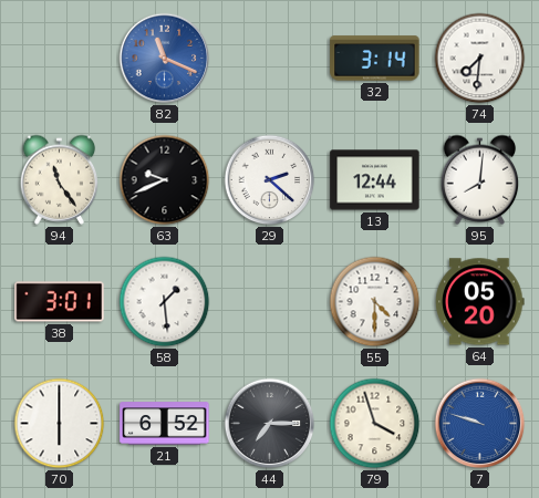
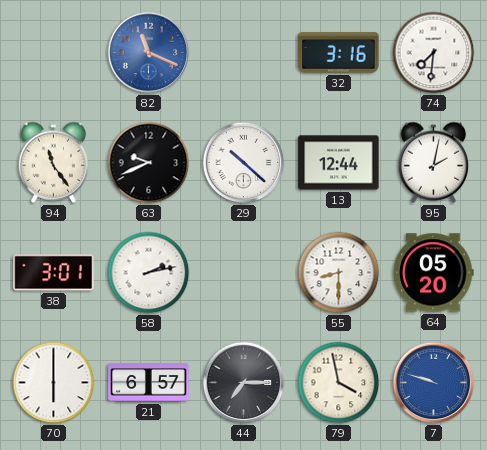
32: 3:14 -> 3:16 (339, 53)
29: 2:22 -> 10:22 (244, 163)
95: 8:01 -> 2:02 (434, 162)
58: 1:29 -> 2:13 (149, 273)
55: 4:30 -> 8:30 (339, 273)
21: 6:52 -> 6:57 (149, 383)
79: 3:57 -> 3:58 (339, 383)
